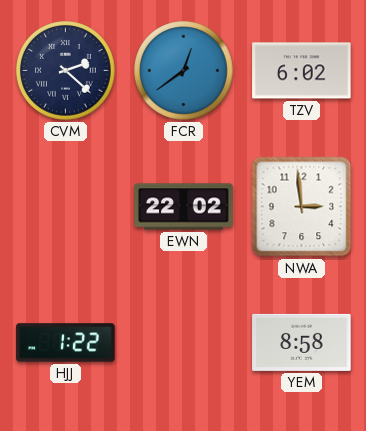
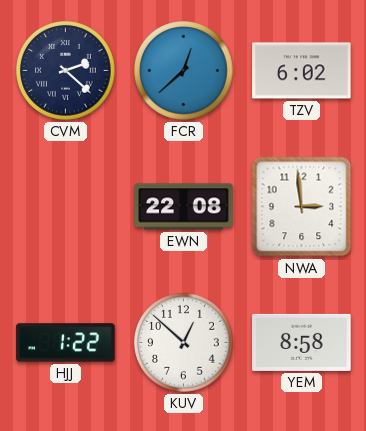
FCR: 12:39 -> 12:38 (184, 71)
EWN: 22:02 -> 22:08 (184, 207)
KUV: none -> 12:52 (184, 343)
